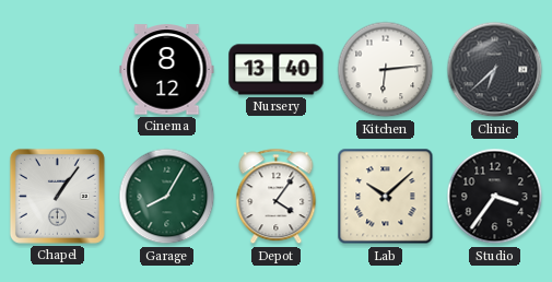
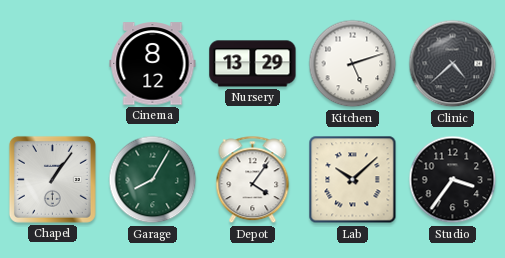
Nursery: 13:40 -> 13:29 (253, 64)
Kitchen: 6:14 -> 5:12 (353, 64)
Clinic: 6:38 -> 4:38 (453, 64)
